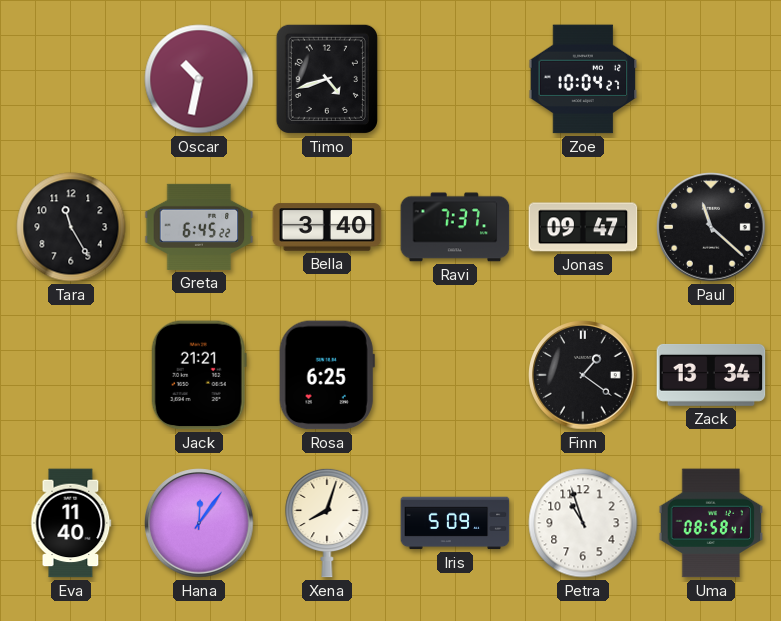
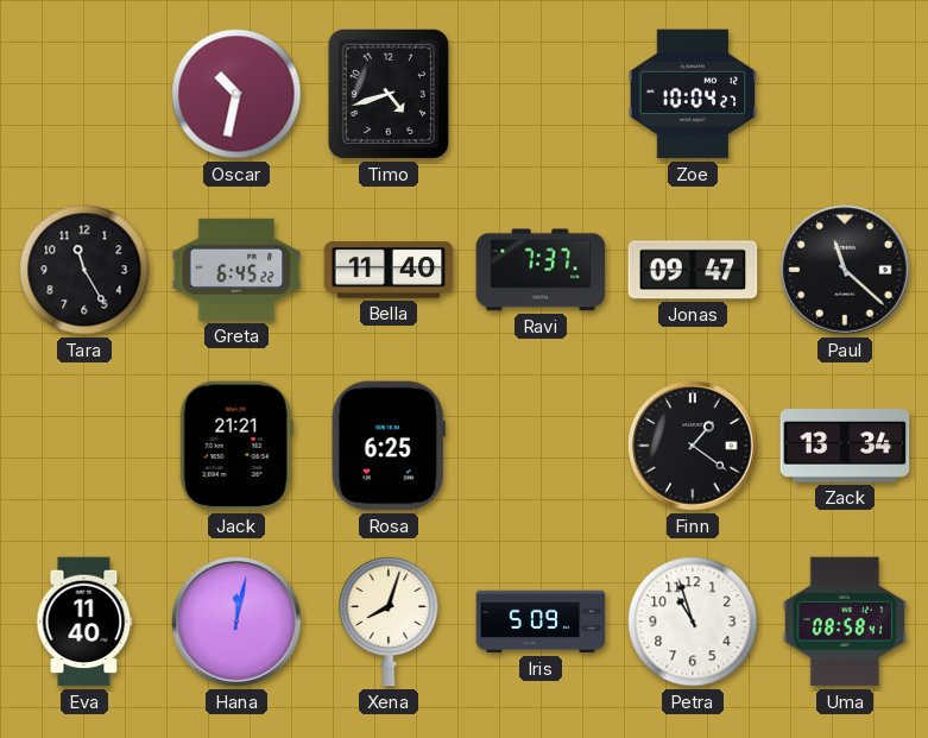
Bella: 3:40 -> 11:40 (389, 270)
Hana: 12:06 -> 12:02 (236, 622)
